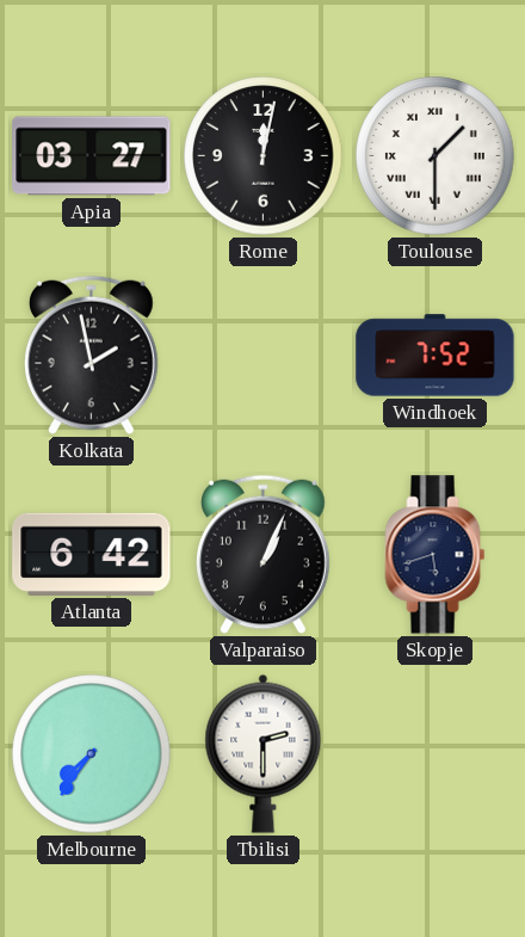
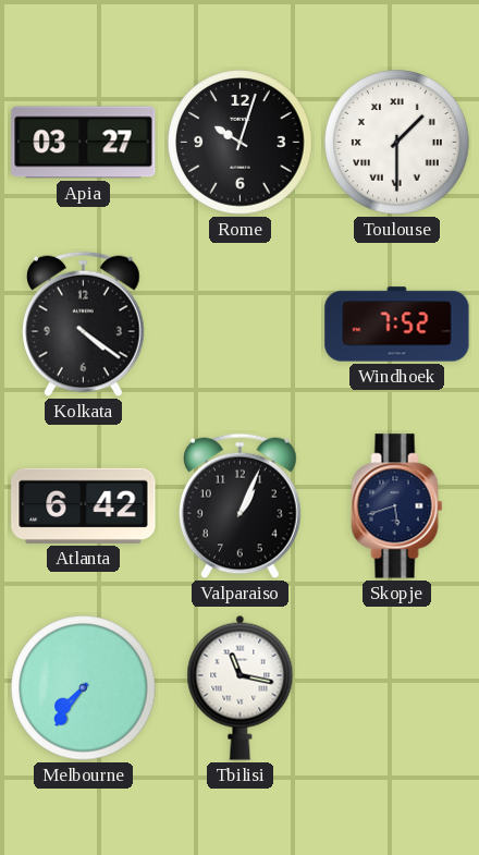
Rome: 12:02 -> 10:03 (241, 143)
Kolkata: 1:58 -> 4:21 (84, 325)
Tbilisi: 2:30 -> 11:17 (241, 687)
